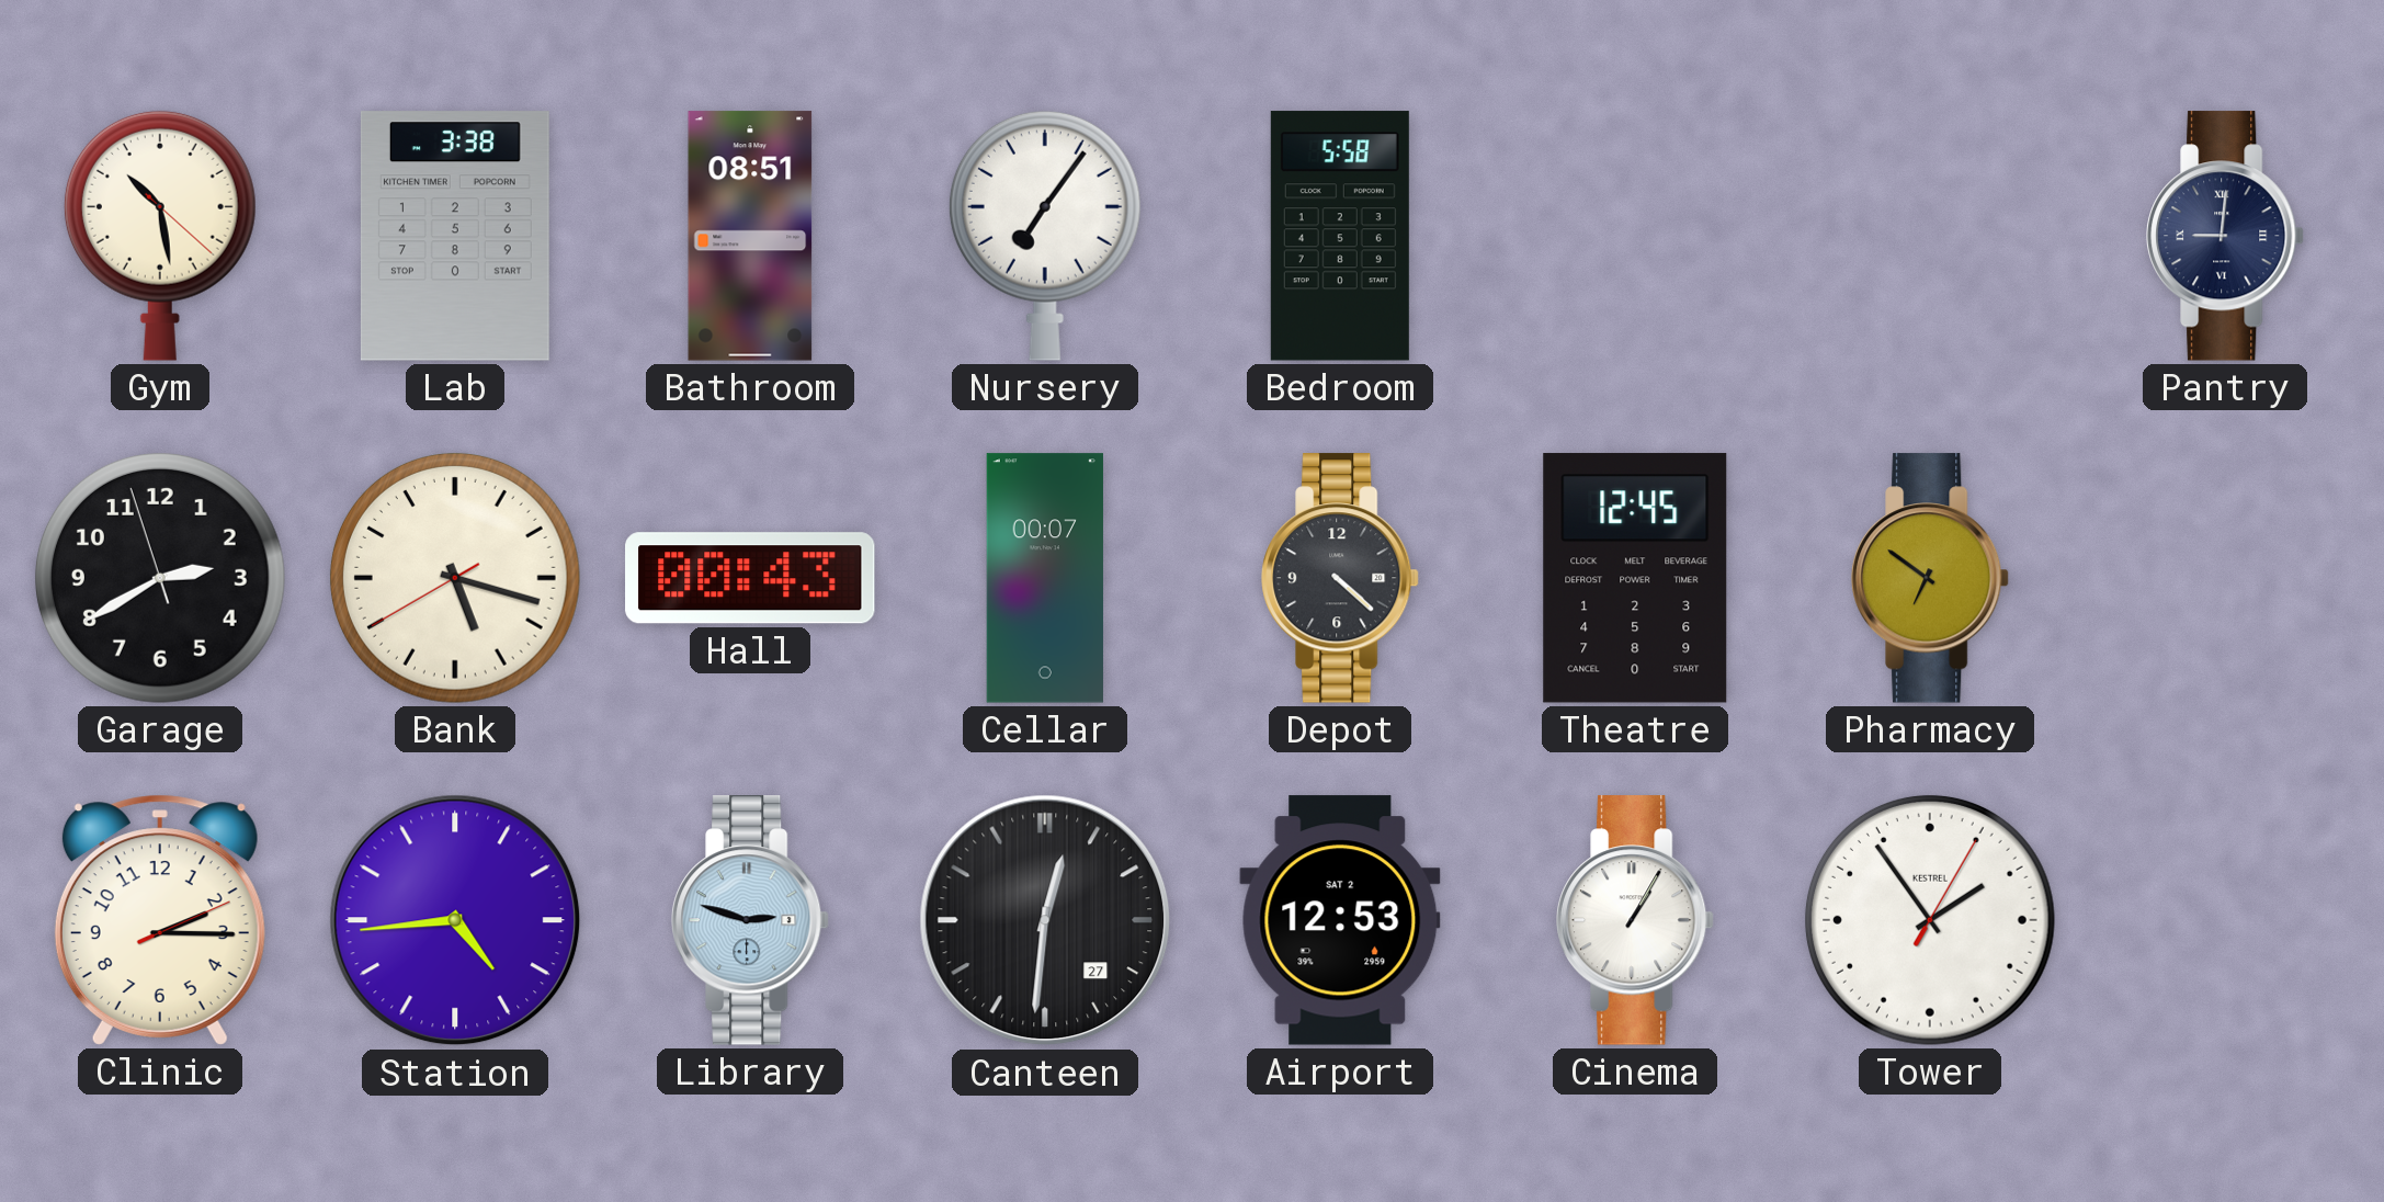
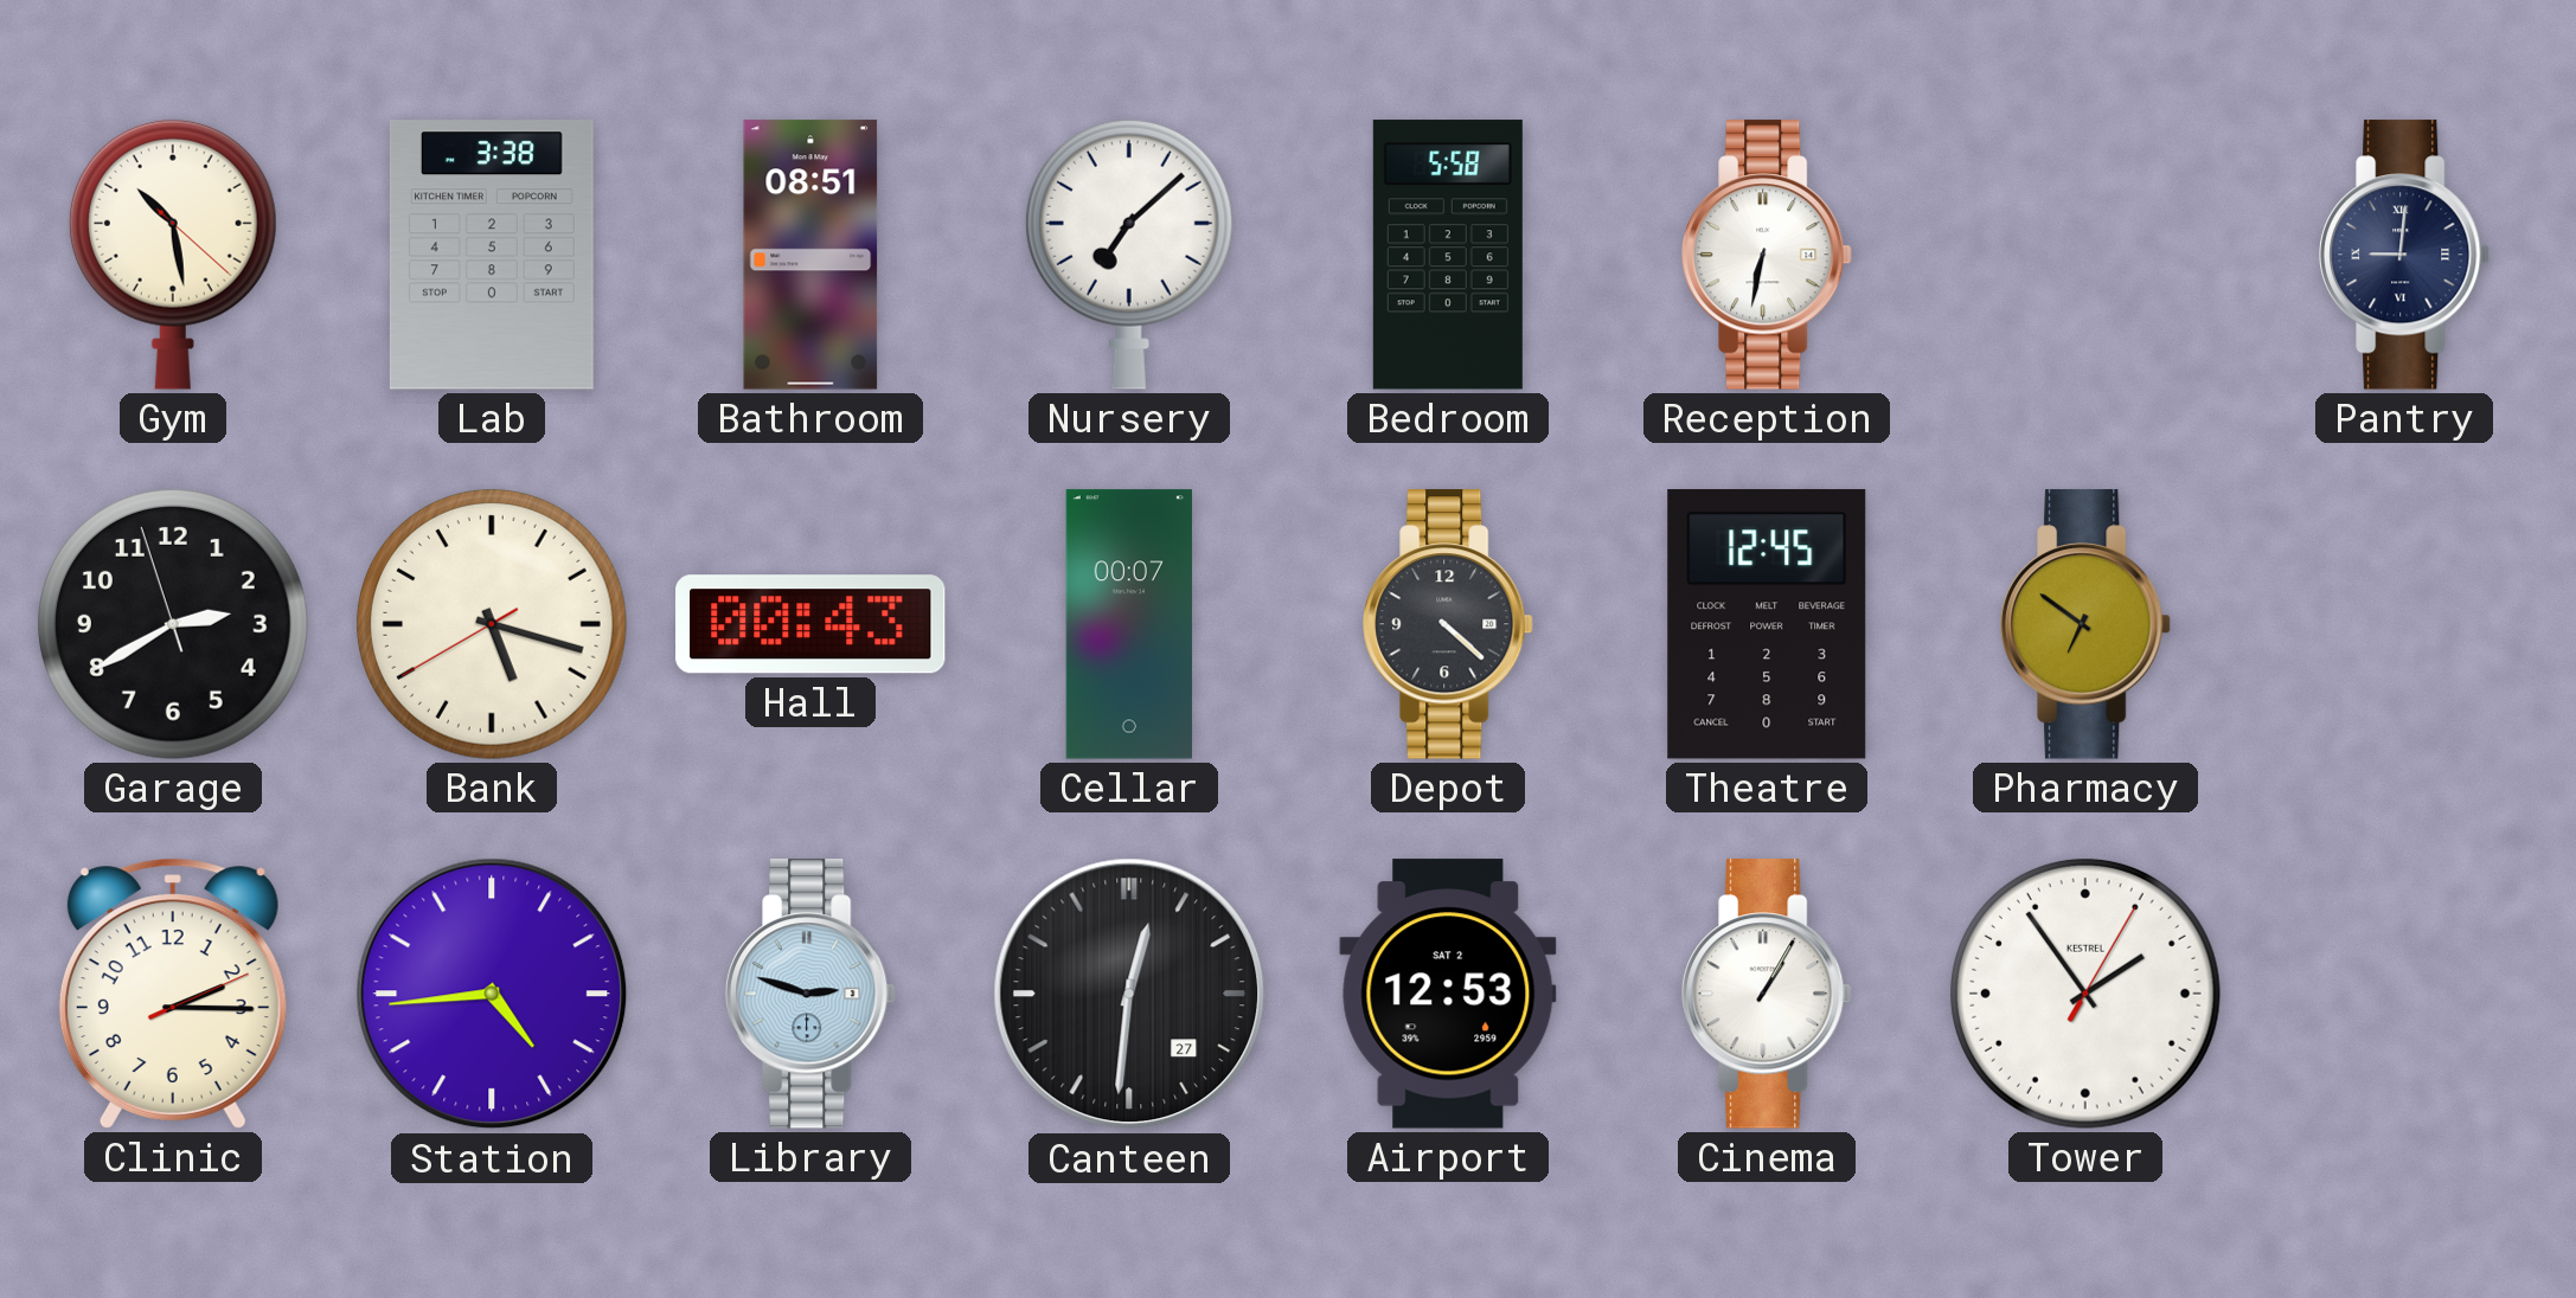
Nursery: 7:06 -> 7:08 (1129, 255)
Reception: none -> 6:32 (1767, 255)
